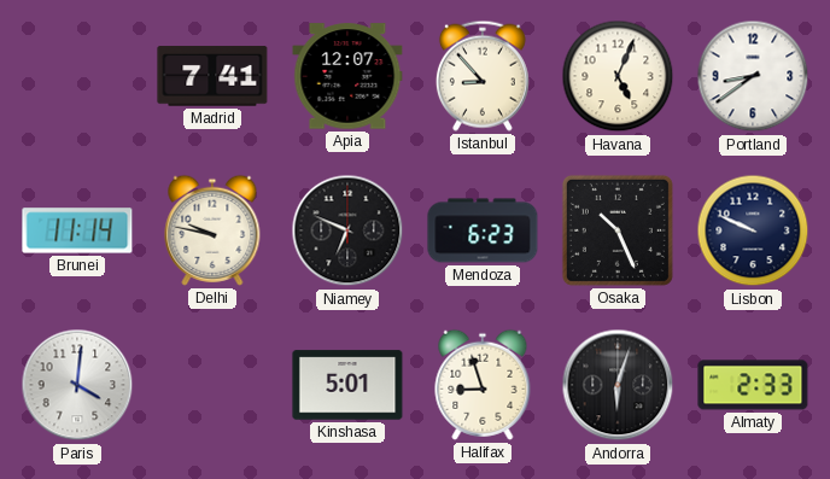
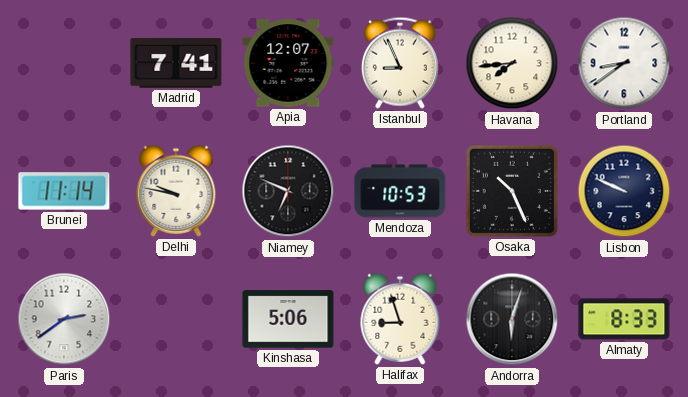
Istanbul: 8:53 -> 8:56 (400, 63)
Havana: 5:04 -> 7:44 (512, 63)
Mendoza: 6:23 -> 10:53 (400, 191)
Paris: 4:01 -> 2:39 (64, 319)
Kinshasa: 5:01 -> 5:06 (288, 319)
Almaty: 2:33 -> 8:33 (624, 319)
